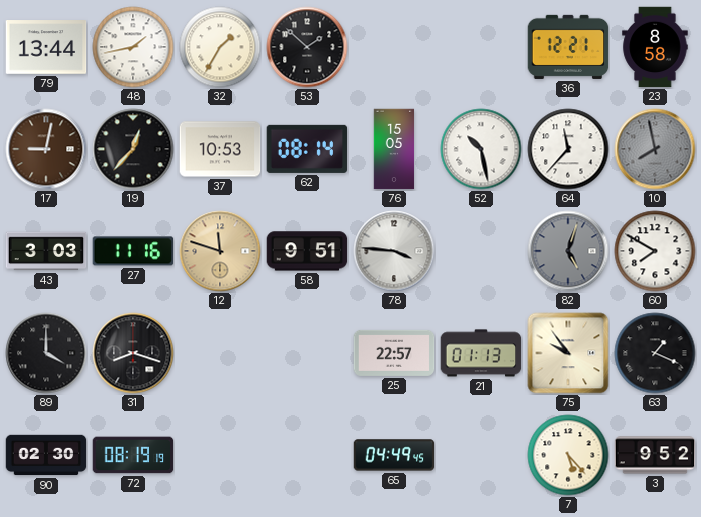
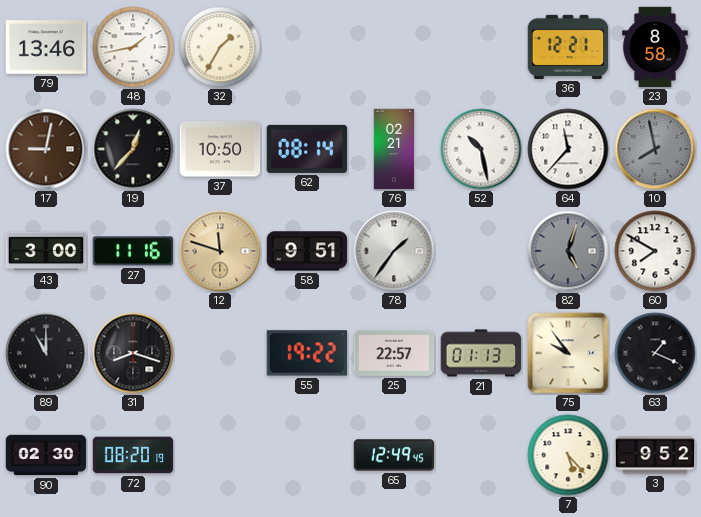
79: 13:44 -> 13:46 (46, 47)
53: 1:52 -> none (307, 47)
37: 10:53 -> 10:50 (220, 149)
76: 15:05 -> 02:21 (394, 149)
43: 3:03 -> 3:00 (46, 251)
78: 3:46 -> 1:36 (394, 251)
89: 4:00 -> 11:00 (46, 353)
55: none -> 19:22 (307, 353)
72: 08:19 -> 08:20 (133, 455)
65: 04:49 -> 12:49 (394, 455)
